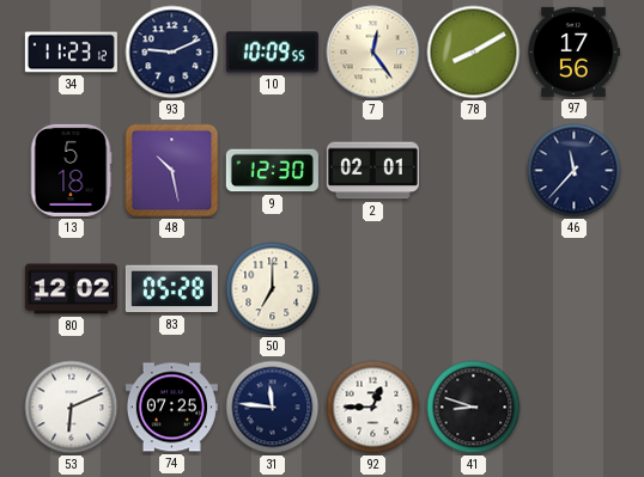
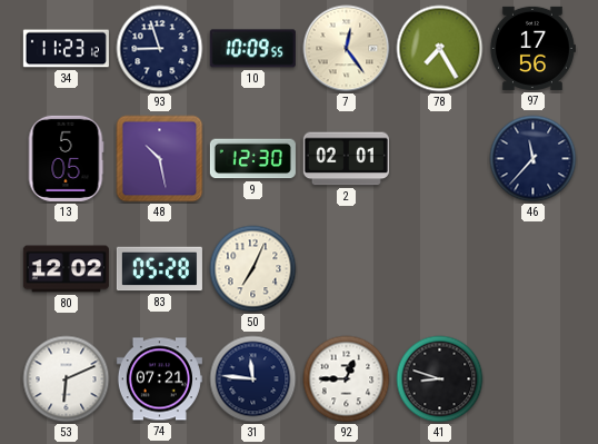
93: 9:11 -> 8:57 (160, 49)
78: 8:10 -> 7:25 (440, 49)
13: 5:18 -> 5:05 (66, 158)
50: 7:00 -> 7:04 (253, 269)
74: 07:25 -> 07:21 (159, 379)
